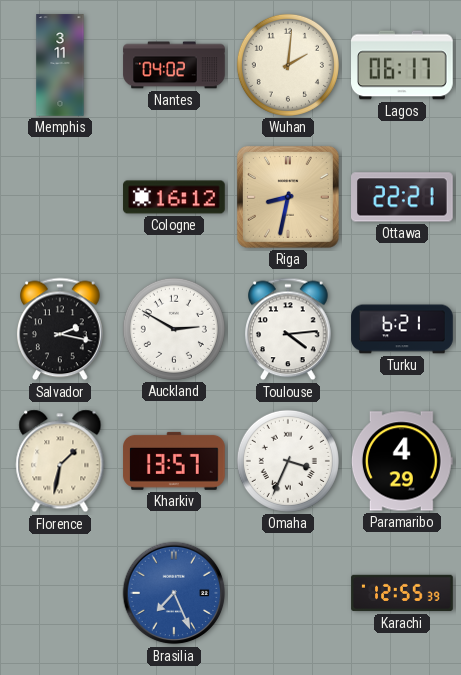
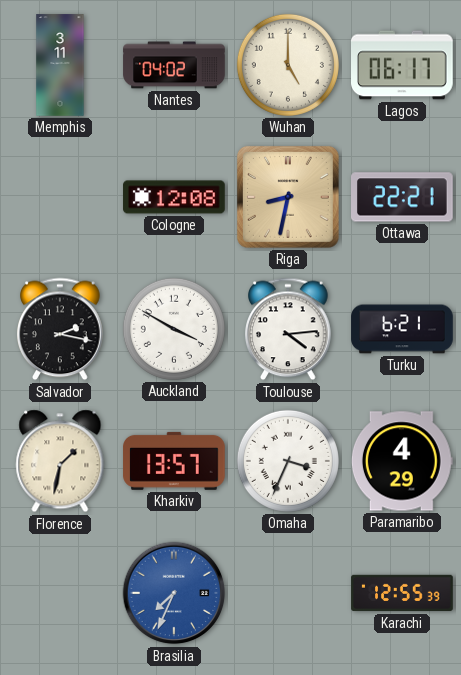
Wuhan: 2:01 -> 5:00 (288, 65)
Cologne: 16:12 -> 12:08 (174, 197)
Auckland: 2:50 -> 3:50 (174, 329)
Brasilia: 7:26 -> 7:34 (174, 593)
